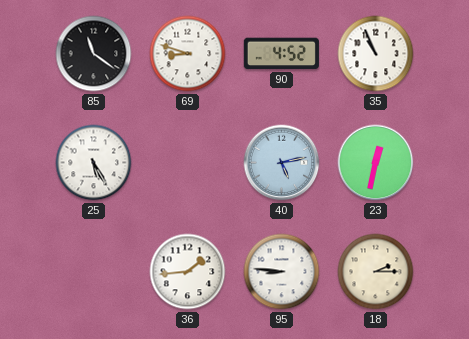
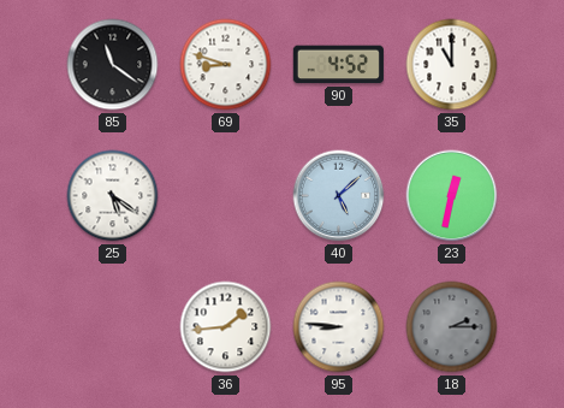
35: 10:56 -> 11:00 (452, 65)
25: 5:25 -> 5:21 (113, 196)
40: 5:13 -> 5:08 (339, 196)
18 dial: cream -> grey (452, 327)
